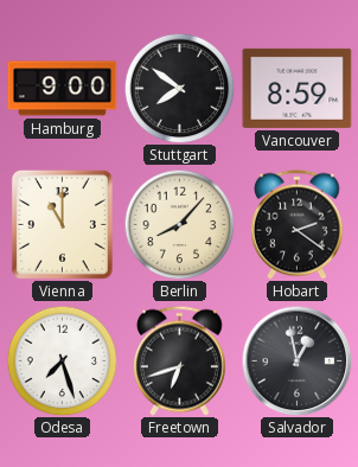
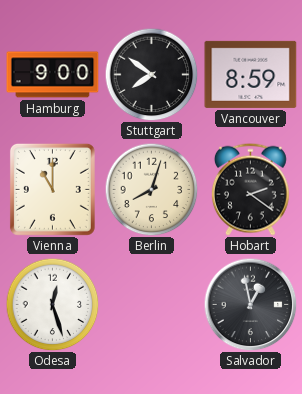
Berlin: 8:07 -> 8:03 (151, 189)
Odesa: 7:27 -> 12:27 (52, 304)
Freetown: 6:42 -> none (179, 360)
